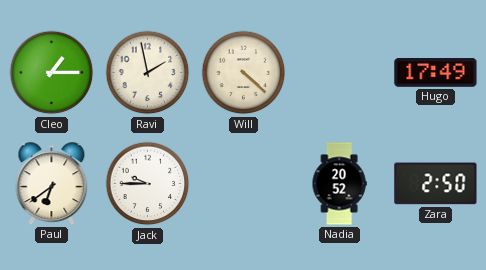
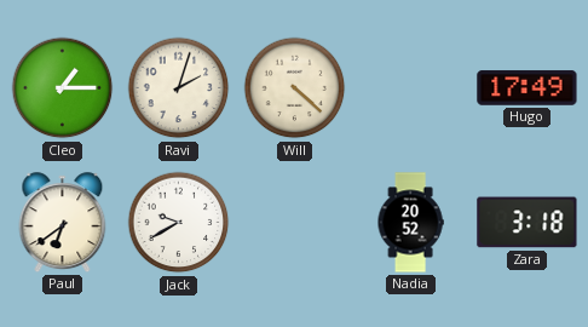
Ravi: 1:58 -> 2:03 (179, 88)
Jack: 9:45 -> 9:40 (179, 223)
Zara: 2:50 -> 3:18 (528, 223)
